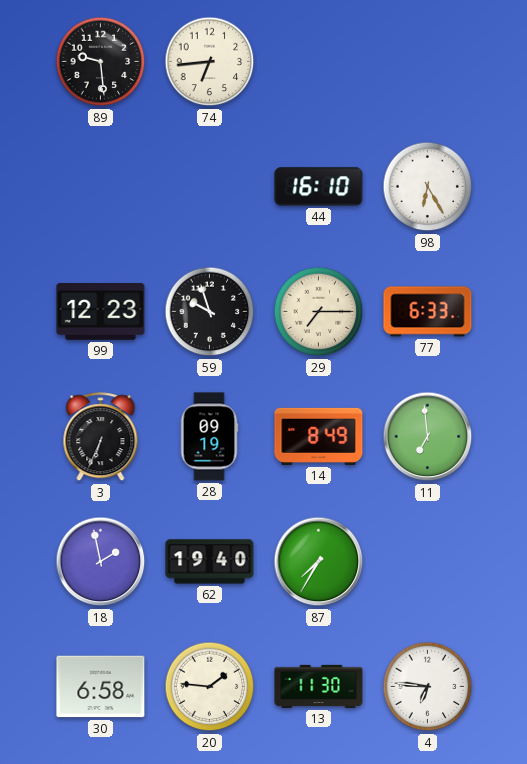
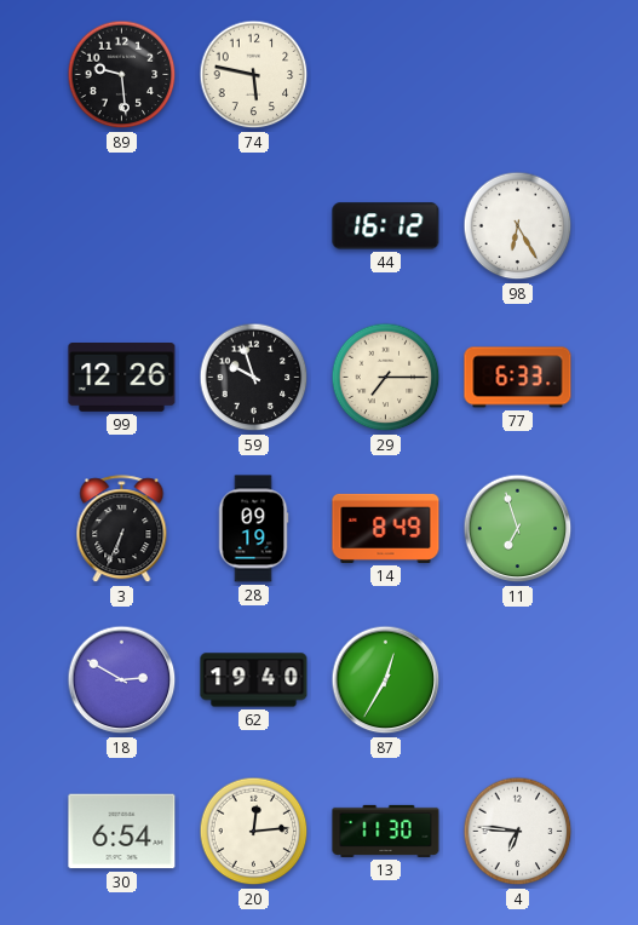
74: 6:44 -> 5:47 (254, 75)
44: 16:10 -> 16:12 (386, 226)
99: 12:23 -> 12:26 (122, 378)
11: 6:59 -> 6:57 (518, 529)
18: 1:58 -> 2:50 (122, 680)
87: 7:35 -> 12:35 (386, 680)
30: 6:58 -> 6:54 (122, 832)
20: 1:46 -> 12:14 (254, 832)
